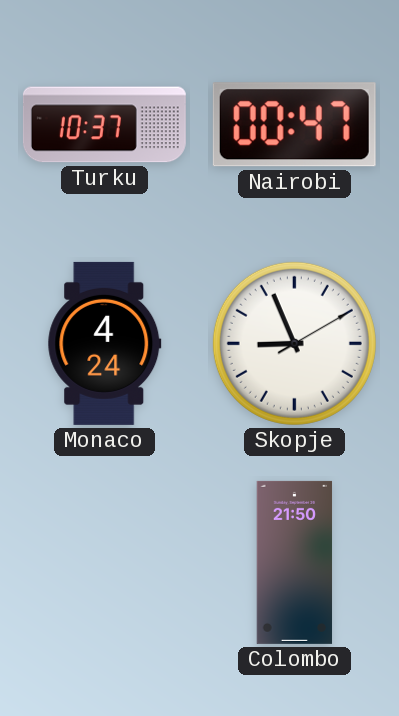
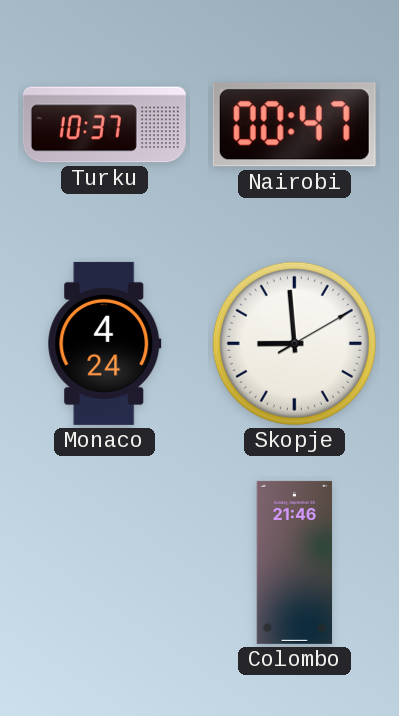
Skopje: 8:56 -> 8:59 (294, 343)
Colombo: 21:50 -> 21:46 (295, 562)
